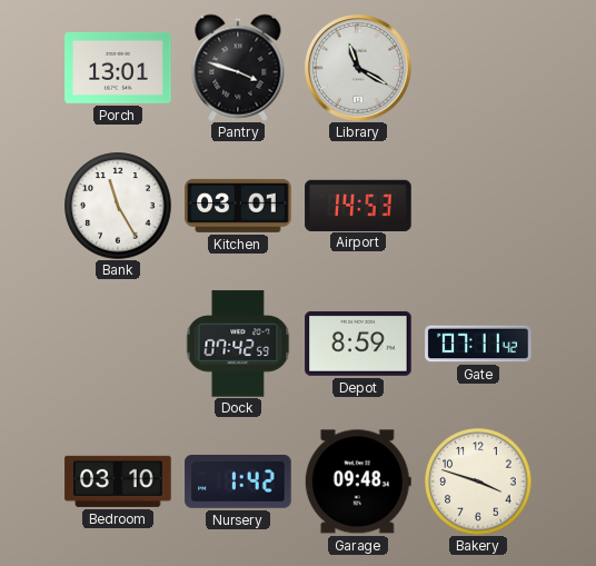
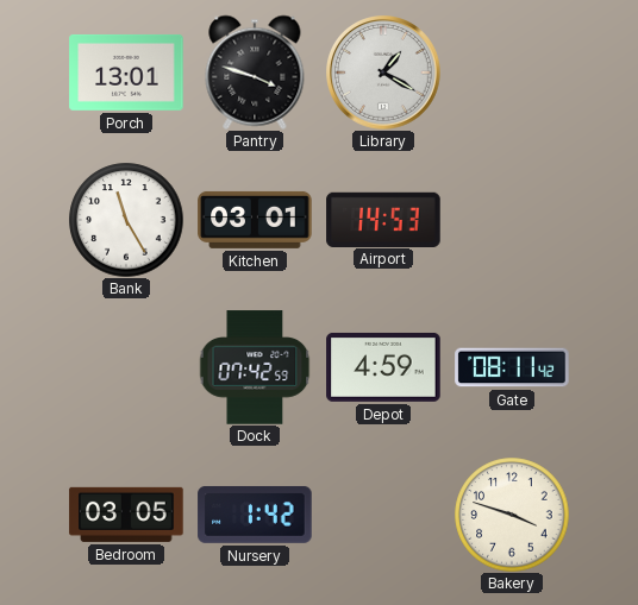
Library: 11:20 -> 1:20 (384, 74)
Depot: 8:59 -> 4:59 (383, 367)
Gate: 07:11 -> 08:11 (512, 367)
Bedroom: 03:10 -> 03:05 (126, 515)
Garage: 09:48 -> none (358, 481)
